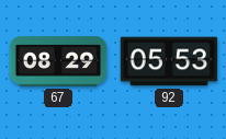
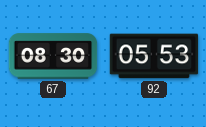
67: 08:29 -> 08:30 (53, 56)
